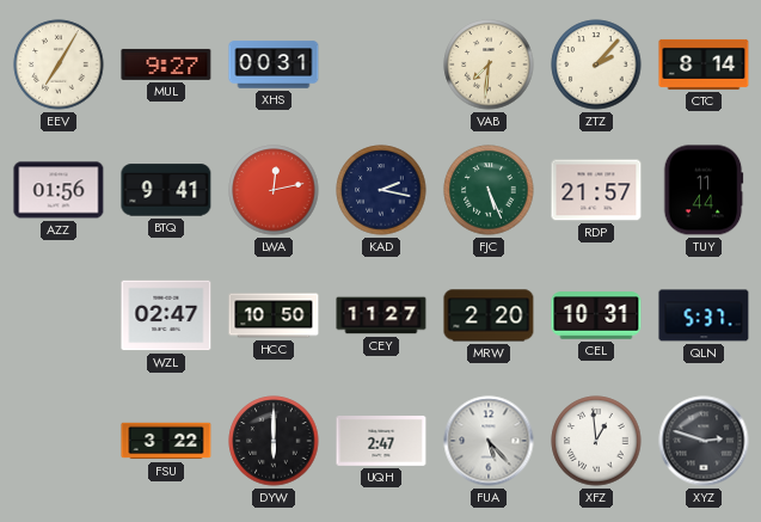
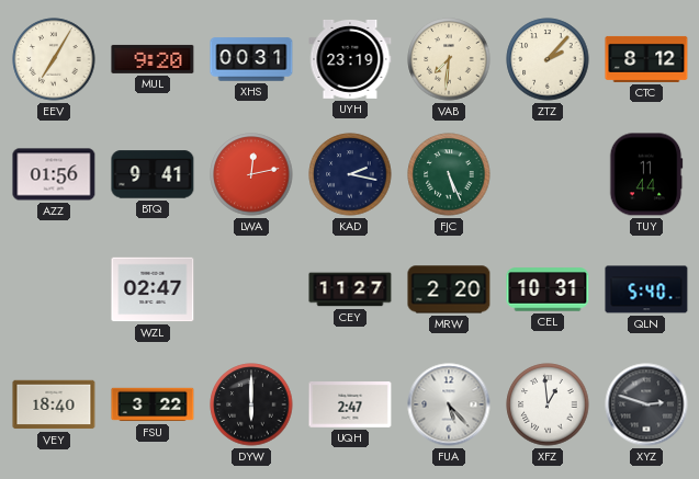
MUL: 9:27 -> 9:20 (153, 59)
UYH: none -> 23:19 (350, 59)
CTC: 8:14 -> 8:12 (646, 59)
RDP: 21:57 -> none (596, 190)
HCC: 10:50 -> none (274, 315)
QLN: 5:37 -> 5:40 (646, 289)
VEY: none -> 18:40 (54, 404)
